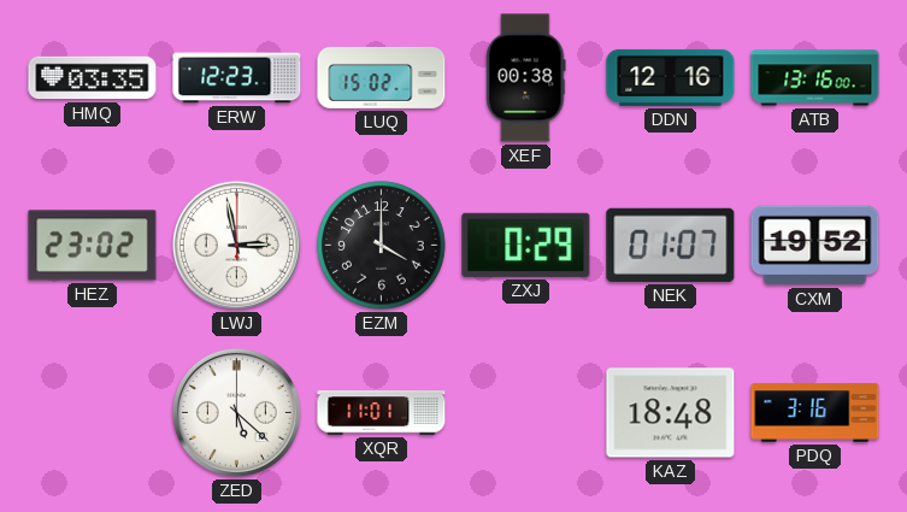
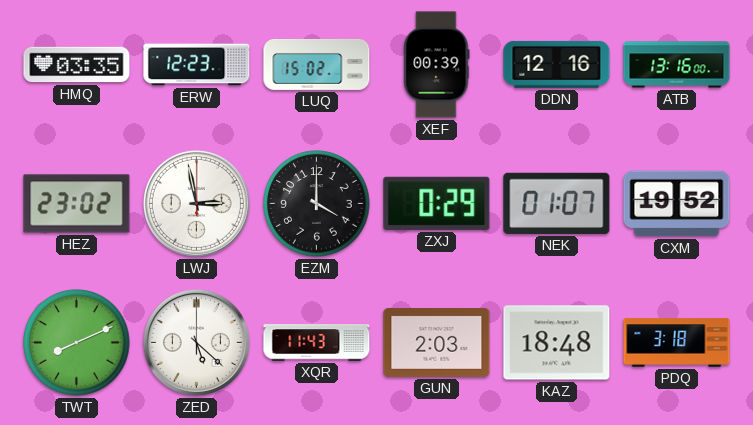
XEF: 00:38 -> 00:39 (437, 65)
TWT: none -> 8:11 (77, 343)
XQR: 11:01 -> 11:43 (317, 343)
GUN: none -> 2:03 (437, 343)
PDQ: 3:16 -> 3:18 (677, 343)
